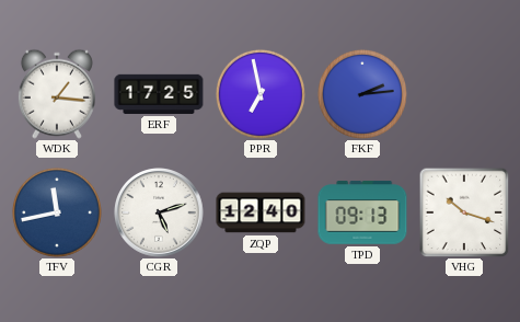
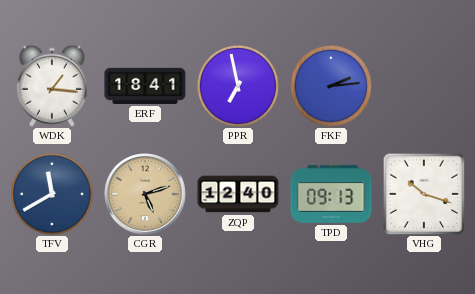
ERF: 17:25 -> 18:41 (145, 86)
TFV: 11:43 -> 11:40 (52, 194)
CGR dial: white -> champagne (146, 195)
